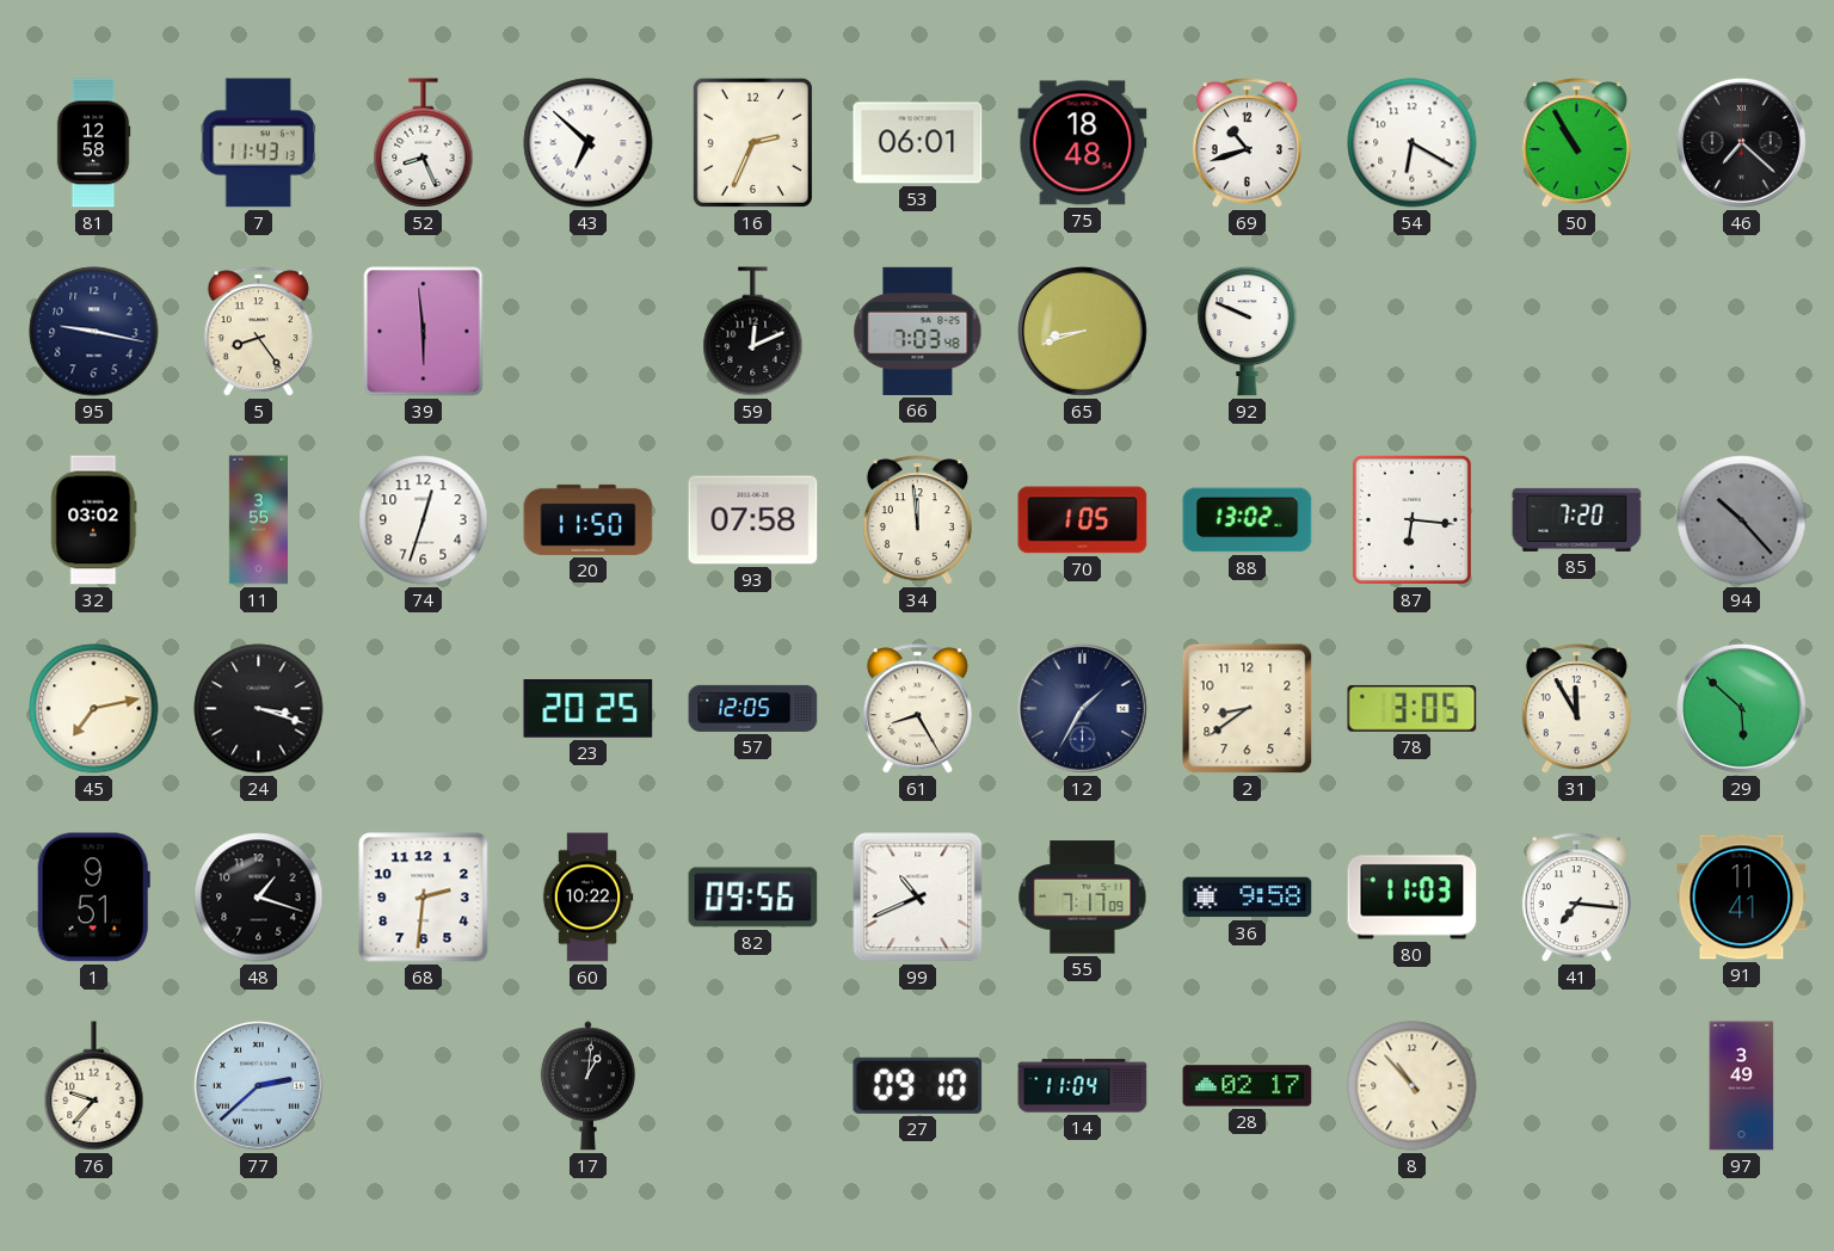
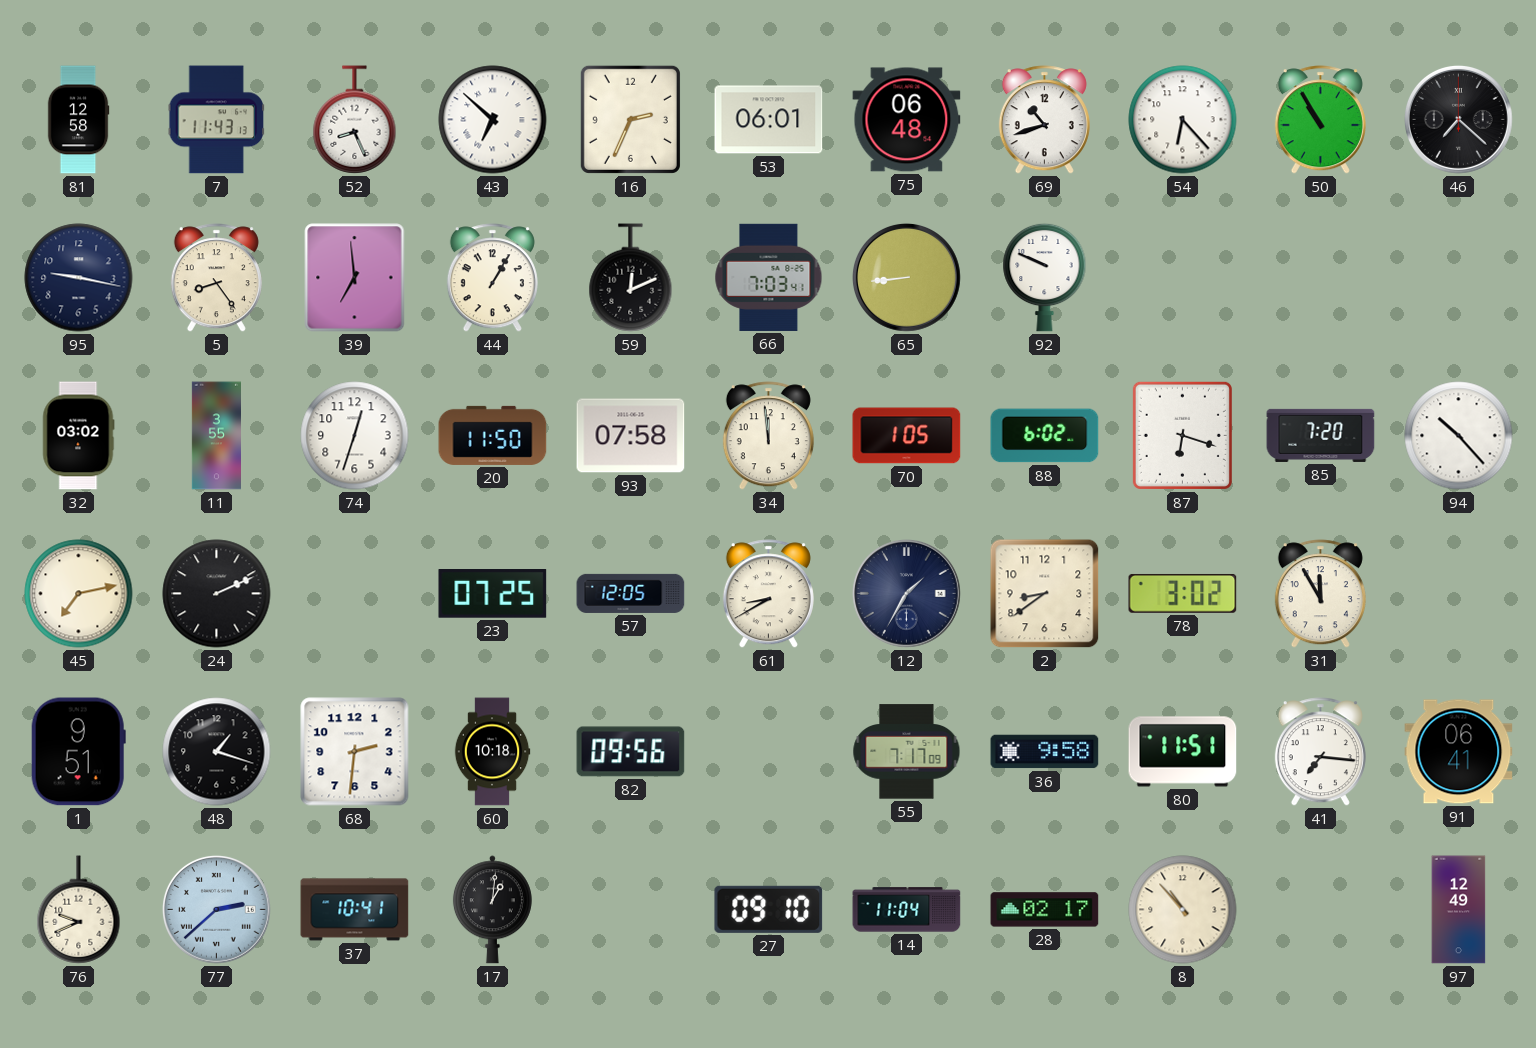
75: 18:48 -> 06:48 (907, 120)
54: 6:20 -> 6:23 (1183, 120)
39: 5:59 -> 6:59 (355, 278)
44: none -> 1:05 (492, 278)
66: 7:03:48 -> 7:03:41 (769, 277)
65: 8:42 -> 8:44 (907, 278)
88: 13:02 -> 6:02 (1045, 436)
87: 6:16 -> 6:18 (1182, 435)
94 dial: grey -> white (1459, 436)
24: 3:18 -> 2:11 (217, 594)
23: 20:25 -> 07:25 (493, 594)
61: 8:25 -> 8:40 (768, 594)
78: 3:05 -> 3:02 (1183, 593)
29: 5:52 -> none (1742, 709)
60: 10:22 -> 10:18 (492, 752)
99: 10:41 -> none (918, 898)
80: 11:03 -> 11:51 (1183, 752)
91: 11:41 -> 06:41 (1459, 752)
76: 9:37 -> 9:41 (79, 910)
37: none -> 10:41 (355, 910)
97: 3:49 -> 12:49 (1459, 910)
